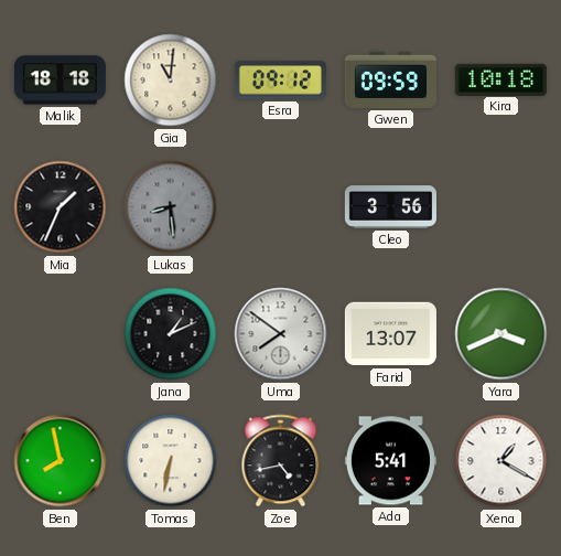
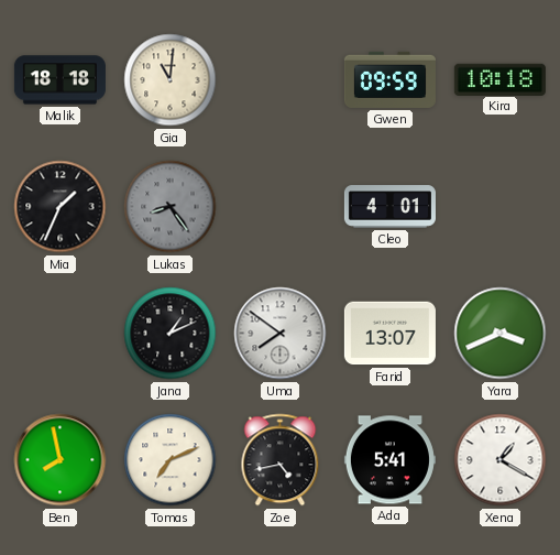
Esra: 09:12 -> none (280, 81)
Lukas: 8:29 -> 8:24 (171, 207)
Cleo: 3:56 -> 4:01 (389, 207)
Tomas: 6:32 -> 7:11 (171, 460)
